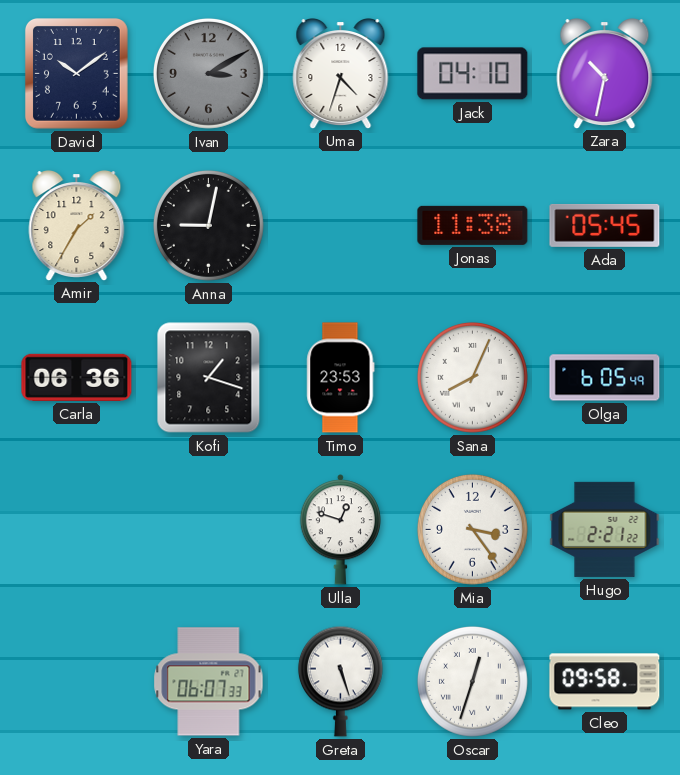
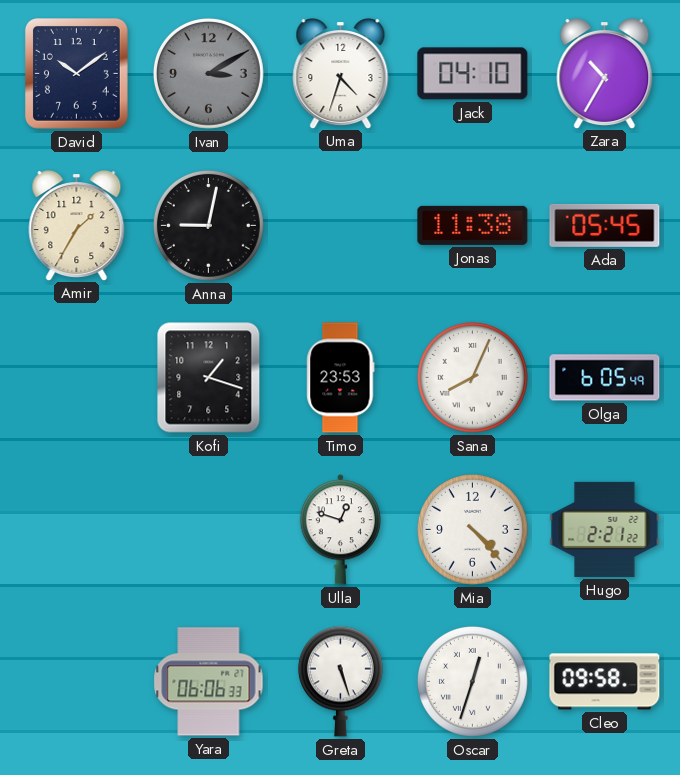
Zara: 10:32 -> 10:35 (605, 74)
Carla: 06:36 -> none (77, 377)
Mia: 3:24 -> 4:23 (472, 529)
Yara: 06:07 -> 06:06 (209, 682)
